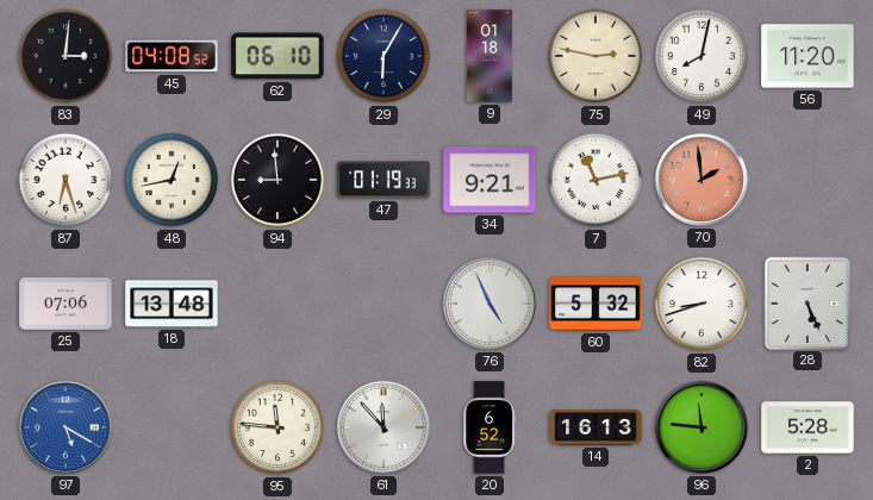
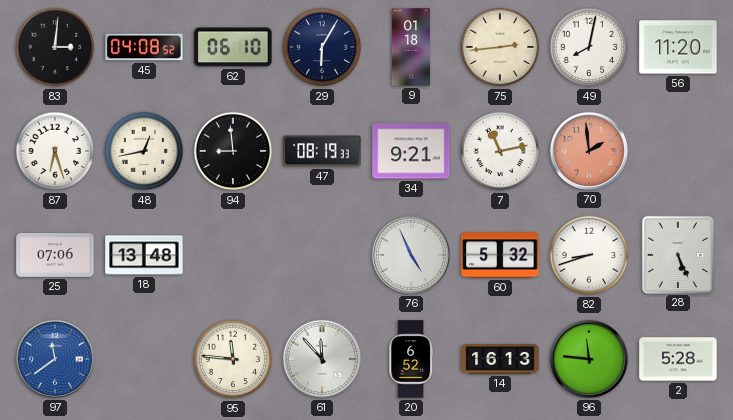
75: 2:47 -> 2:44 (500, 47)
47: 01:19 -> 08:19 (322, 151)
97: 5:20 -> 11:39 (55, 359)
